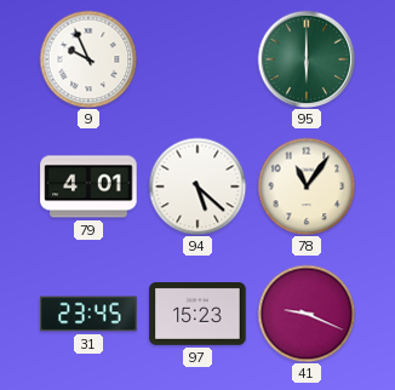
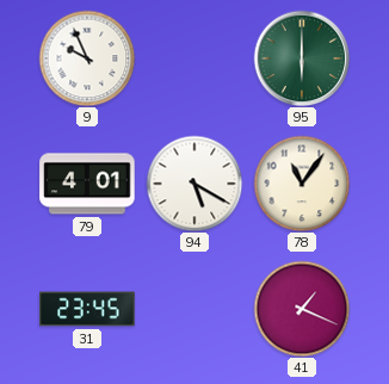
94: 5:22 -> 5:20 (194, 184)
97: 15:23 -> none (198, 315)
41: 9:19 -> 1:19 (302, 309)
